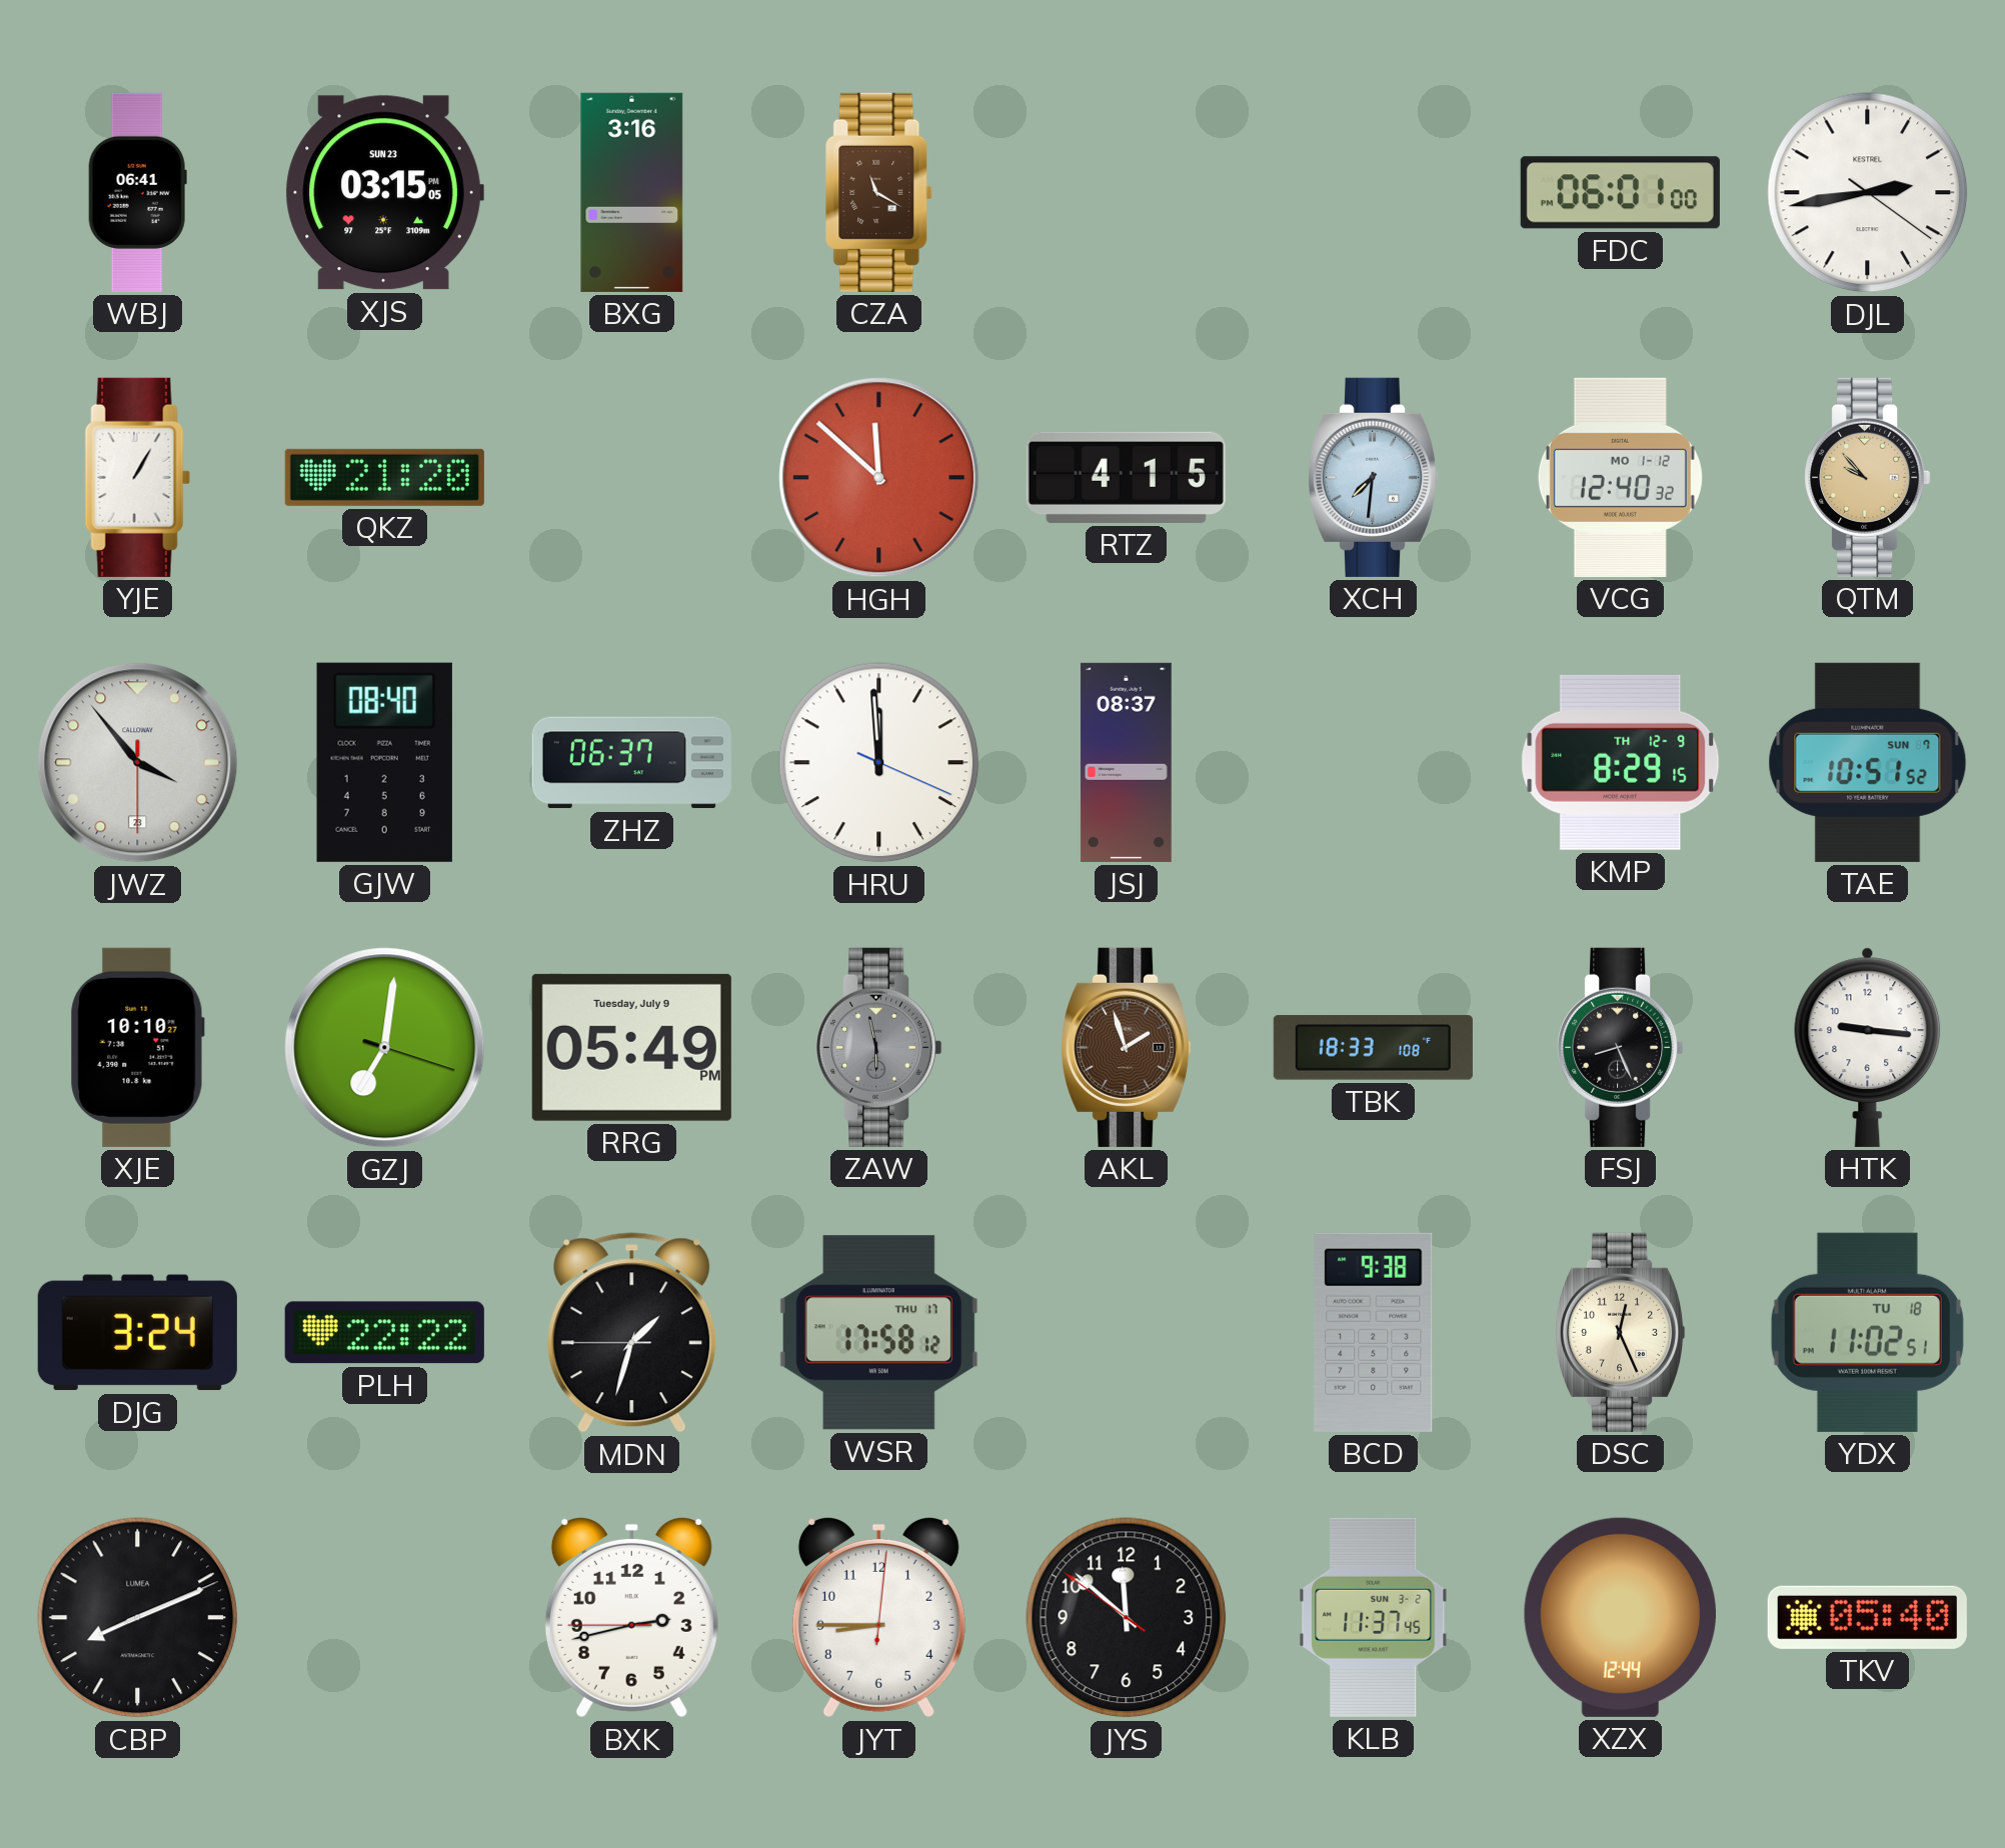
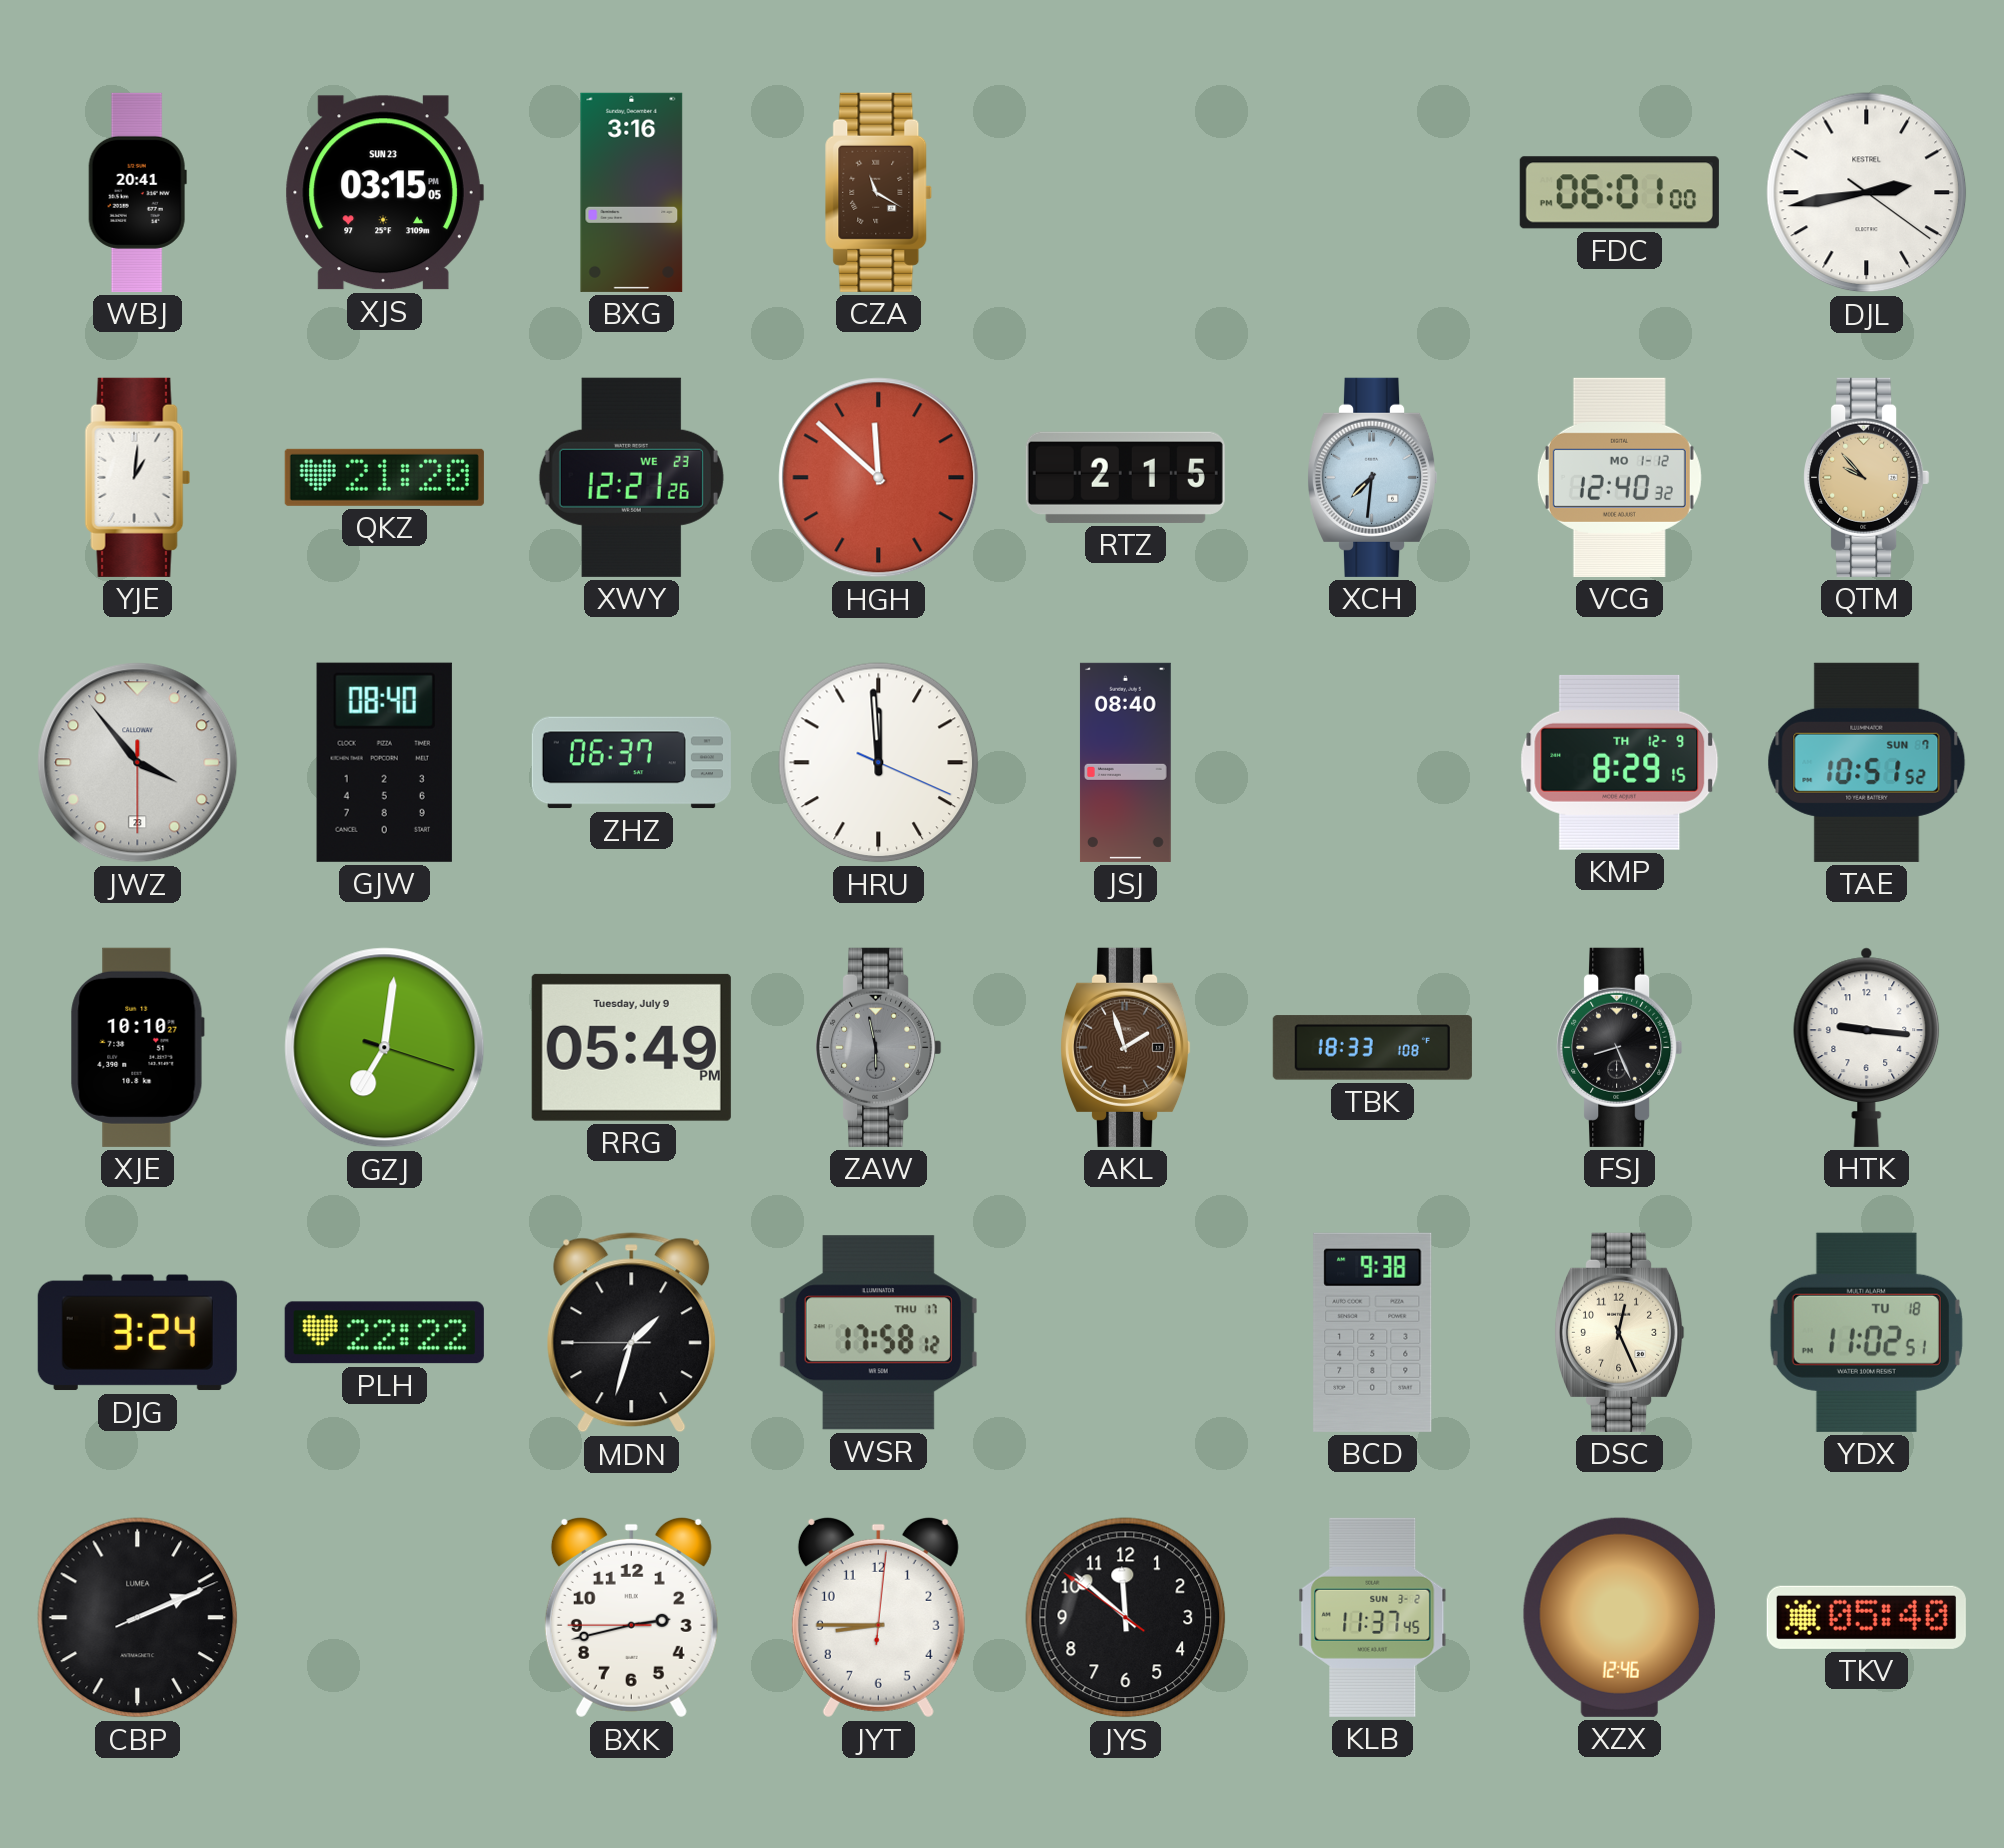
WBJ: 06:41 -> 20:41 (137, 192)
YJE: 1:05 -> 1:01 (138, 477)
XWY: none -> 12:21 (631, 477)
RTZ: 4:15 -> 2:15 (1125, 477)
JSJ: 08:37 -> 08:40 (1125, 762)
CBP: 8:11 -> 2:11 (138, 1618)
XZX: 12:44 -> 12:46 (1619, 1617)
